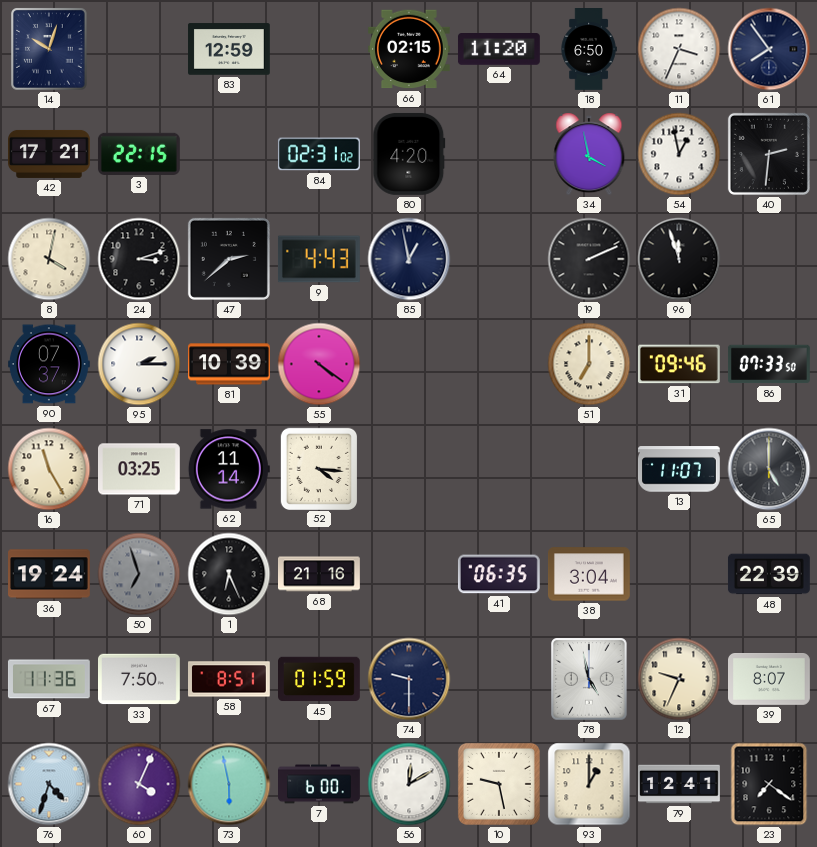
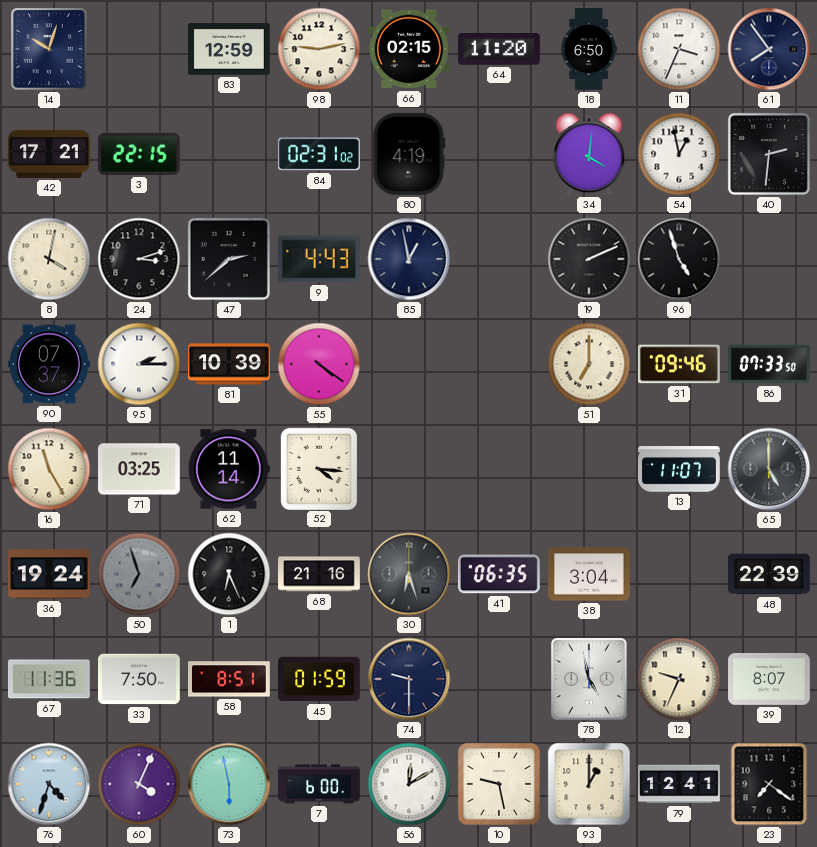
98: none -> 9:13 (319, 49)
80: 4:20 -> 4:19 (409, 154)
34: 3:58 -> 4:01 (589, 154)
96: 11:57 -> 4:57 (679, 259)
30: none -> 6:27 (409, 574)
